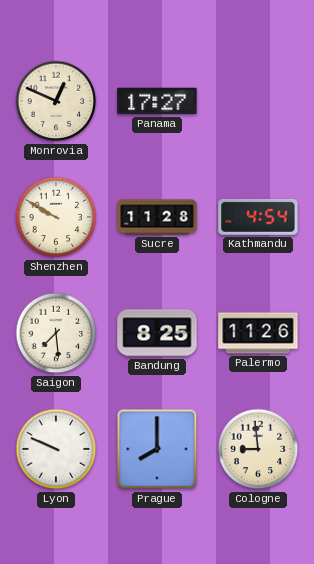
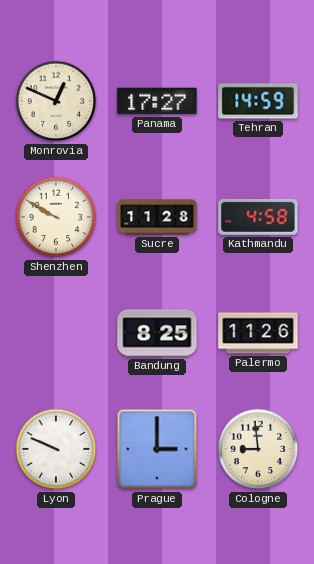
Tehran: none -> 14:59 (258, 101)
Kathmandu: 4:54 -> 4:58 (258, 217)
Saigon: 7:29 -> none (56, 333)
Prague: 8:00 -> 3:00 (157, 449)
